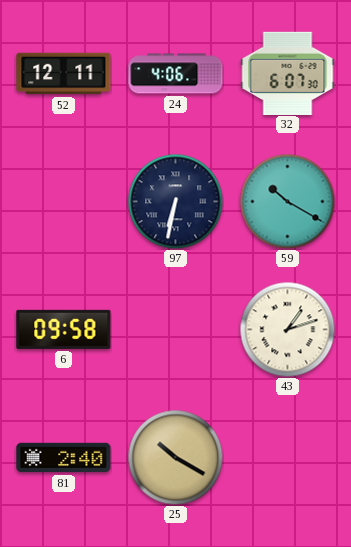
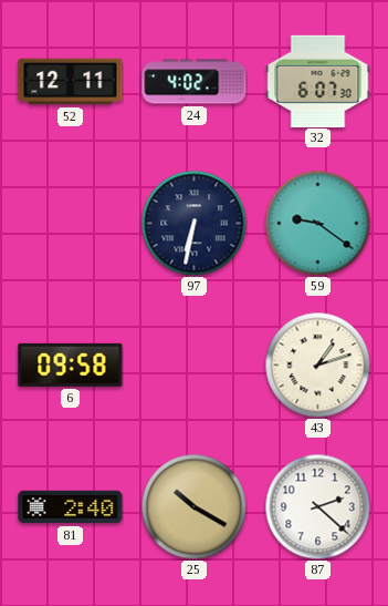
24: 4:06 -> 4:02 (195, 82)
59: 10:20 -> 9:21 (317, 223)
87: none -> 2:22 (317, 506)
